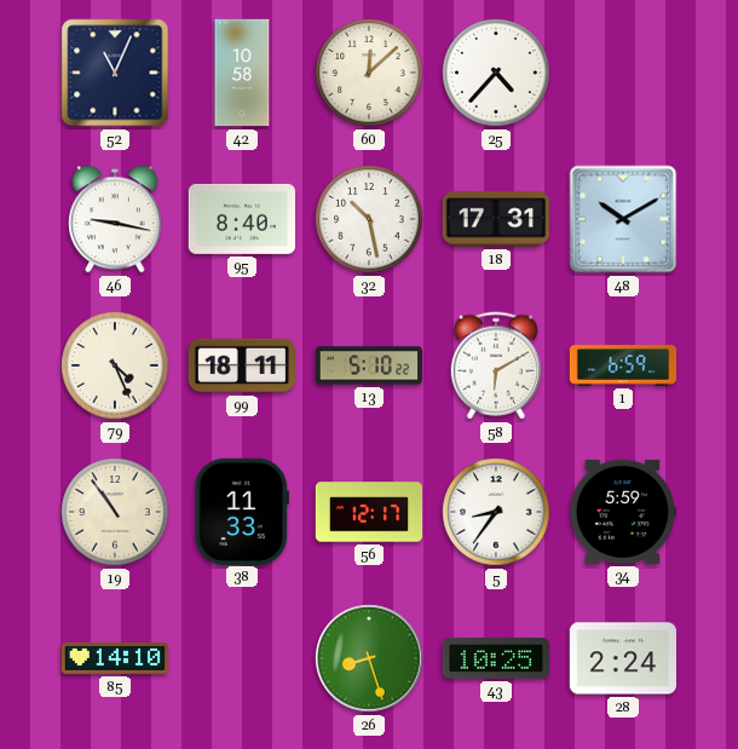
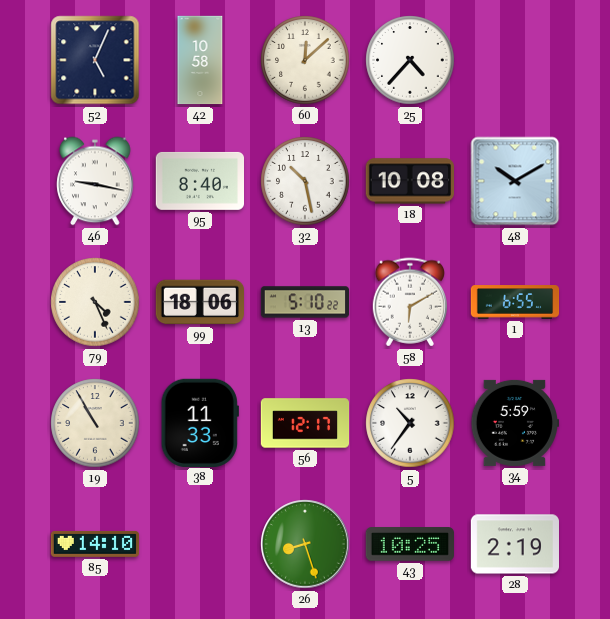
52: 11:04 -> 5:04 (95, 60)
18: 17:31 -> 10:08 (409, 181)
99: 18:11 -> 18:06 (199, 302)
1: 6:59 -> 6:55 (515, 302)
19: 10:54 -> 10:55 (95, 423)
5: 8:36 -> 10:36 (410, 423)
28: 2:24 -> 2:19 (514, 544)
